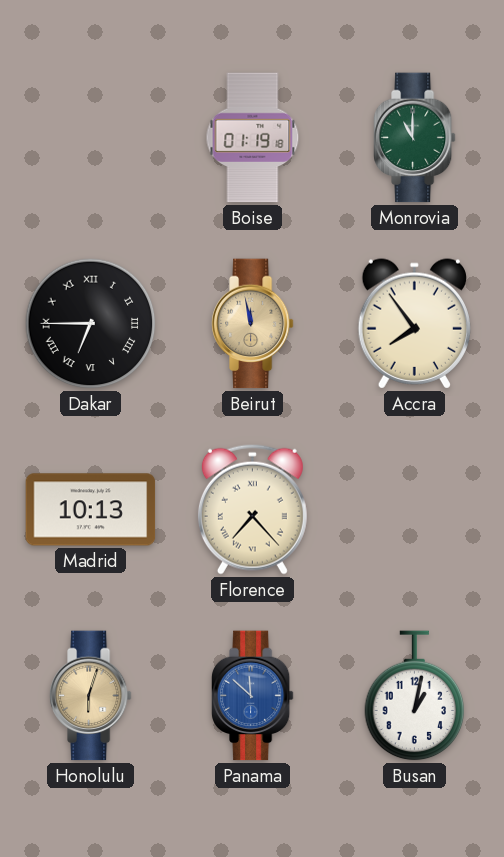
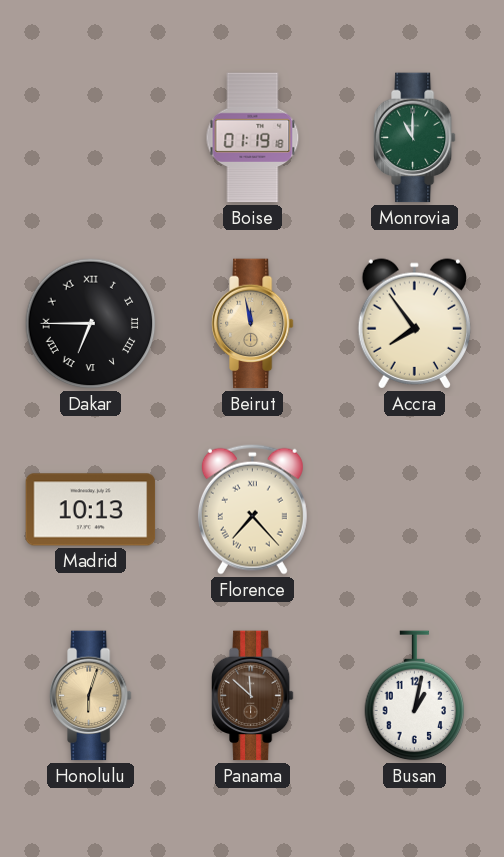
Panama dial: blue -> brown (252, 696)
